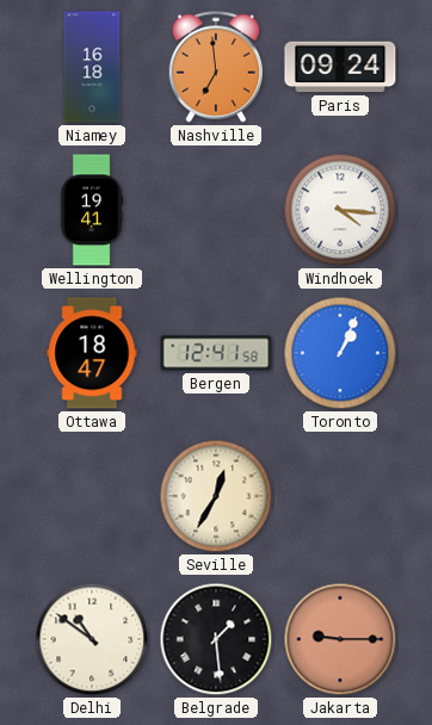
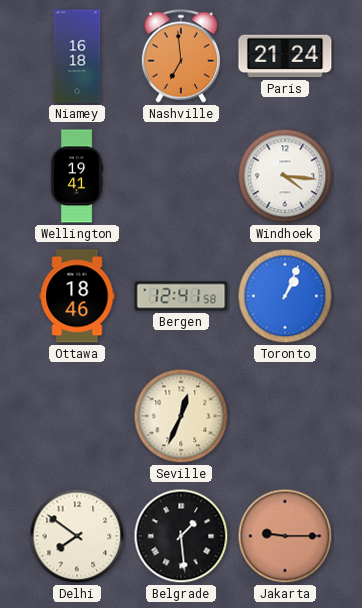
Paris: 09:24 -> 21:24 (285, 56)
Ottawa: 18:47 -> 18:46 (77, 296)
Seville: 12:35 -> 12:34 (181, 416)
Delhi: 10:51 -> 7:51 (77, 536)
